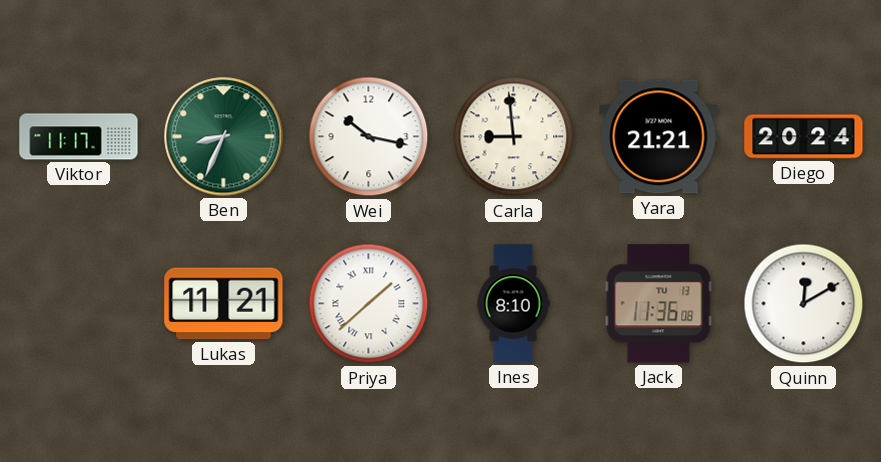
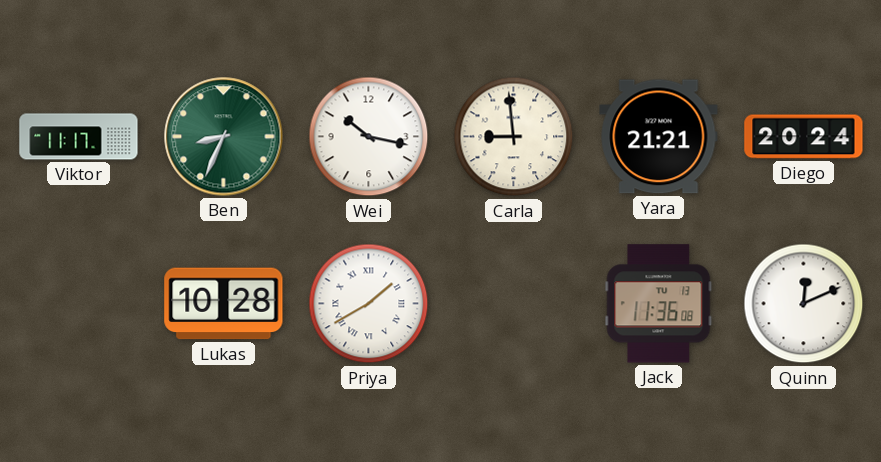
Lukas: 11:21 -> 10:28 (224, 304)
Priya: 1:38 -> 1:40 (369, 304)
Ines: 8:10 -> none (513, 304)
Quinn: 12:10 -> 12:11 (804, 304)
